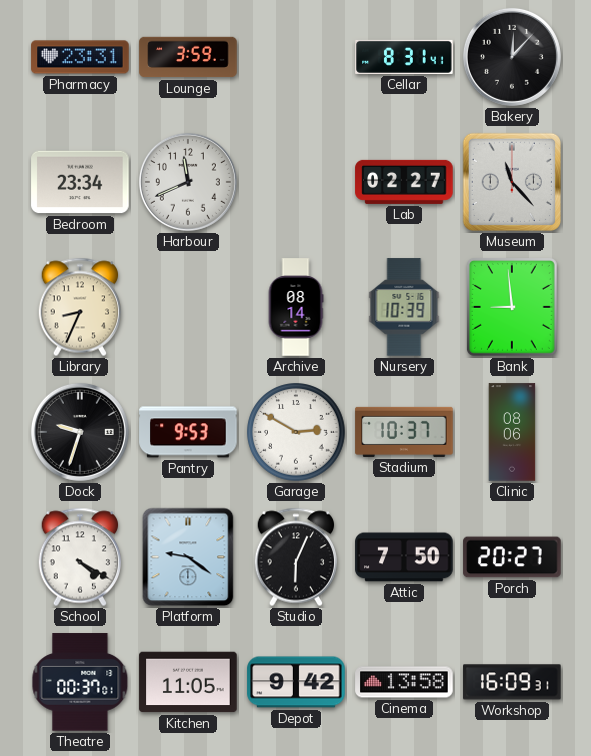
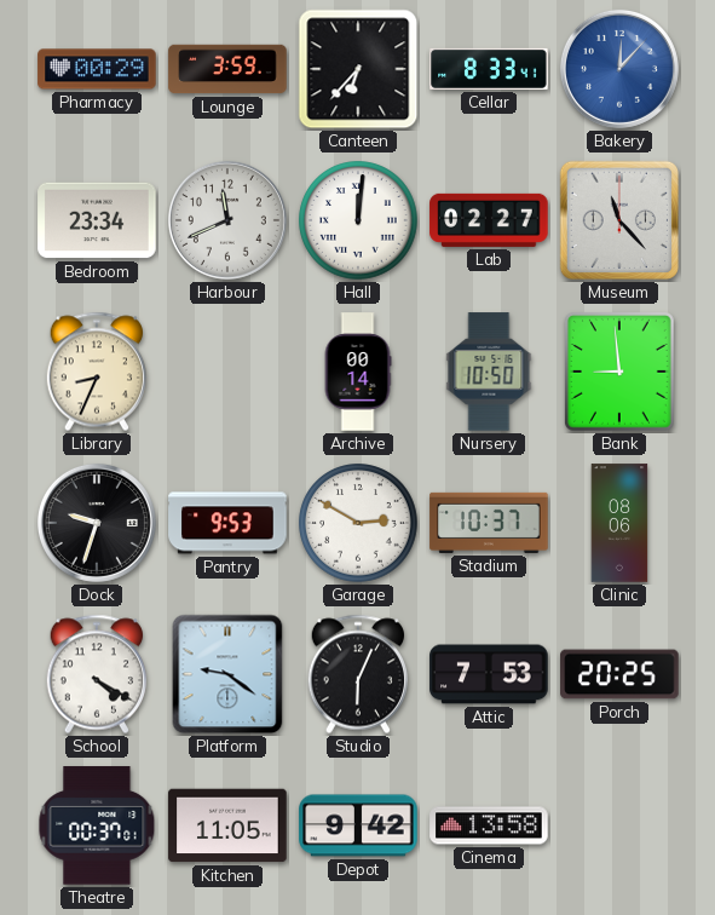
Pharmacy: 23:31 -> 00:29 (97, 69)
Canteen: none -> 6:37 (358, 69)
Cellar: 8:31 -> 8:33 (489, 69)
Bakery dial: black -> blue (619, 69)
Hall: none -> 12:01 (358, 220)
Archive: 08:14 -> 00:14 (358, 372)
Nursery: 10:39 -> 10:50 (489, 372)
Attic: 7:50 -> 7:53 (489, 674)
Porch: 20:27 -> 20:25 (619, 674)
Workshop: 16:09 -> none (512, 682)
